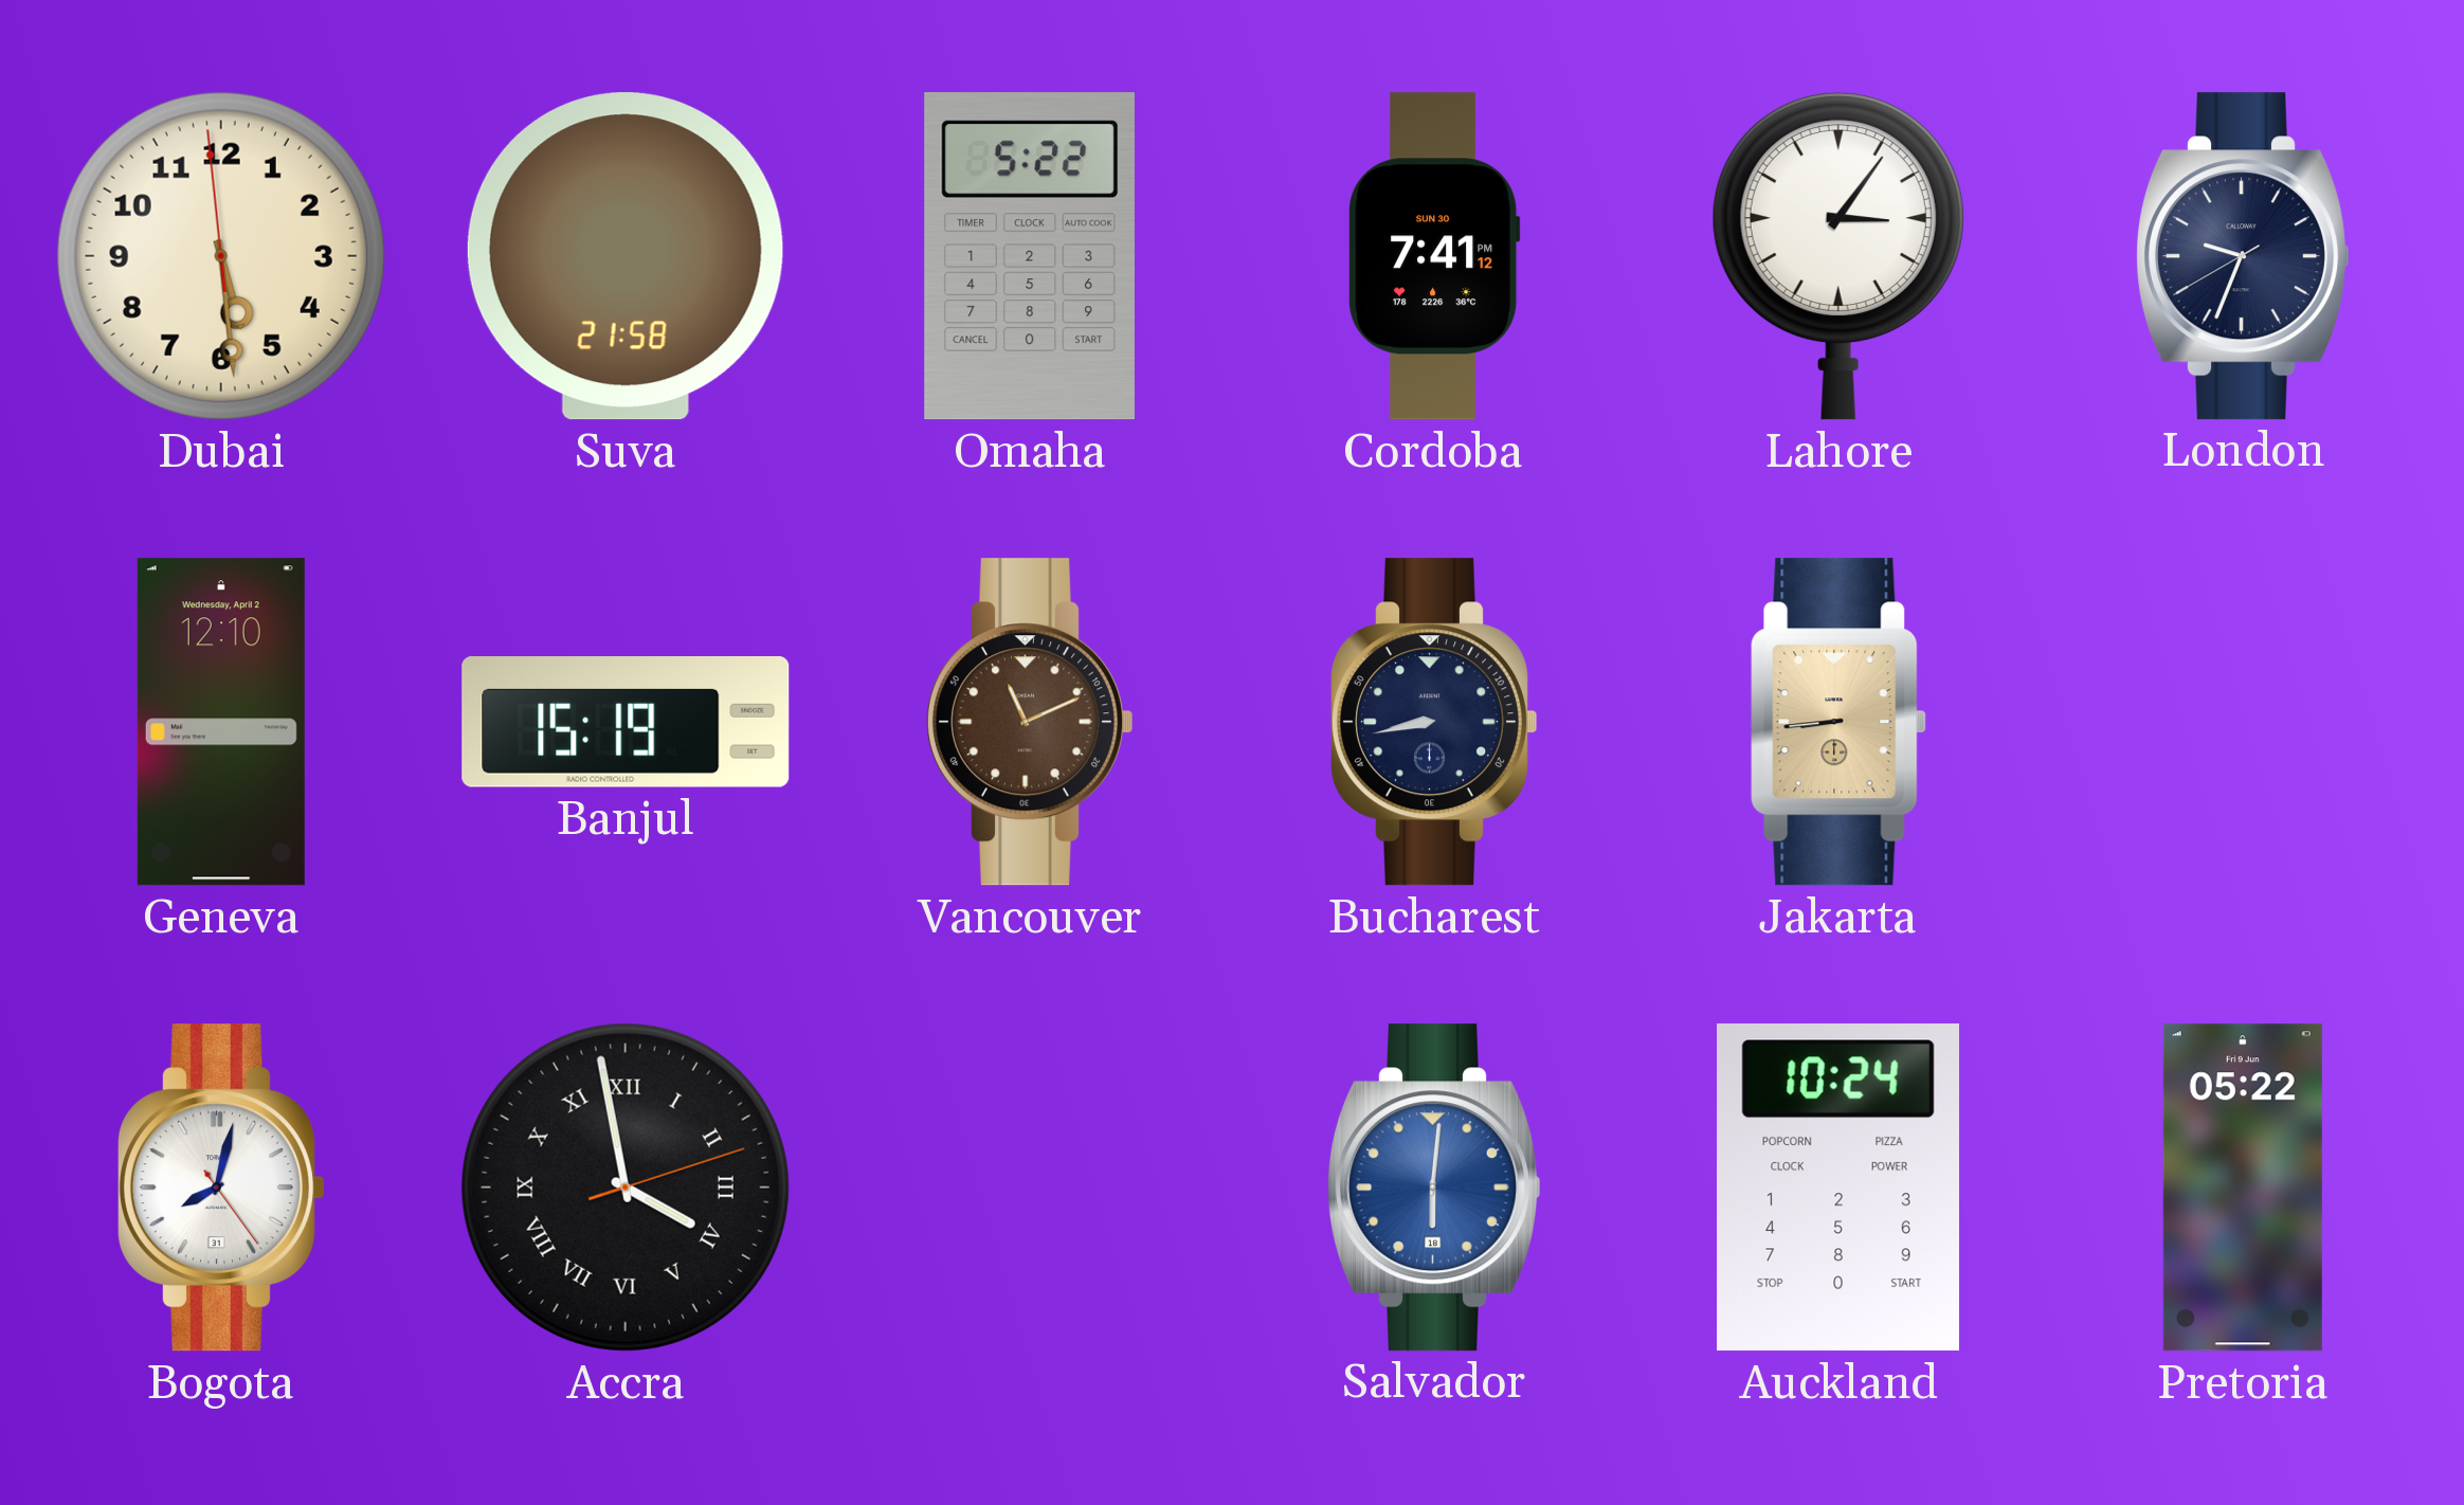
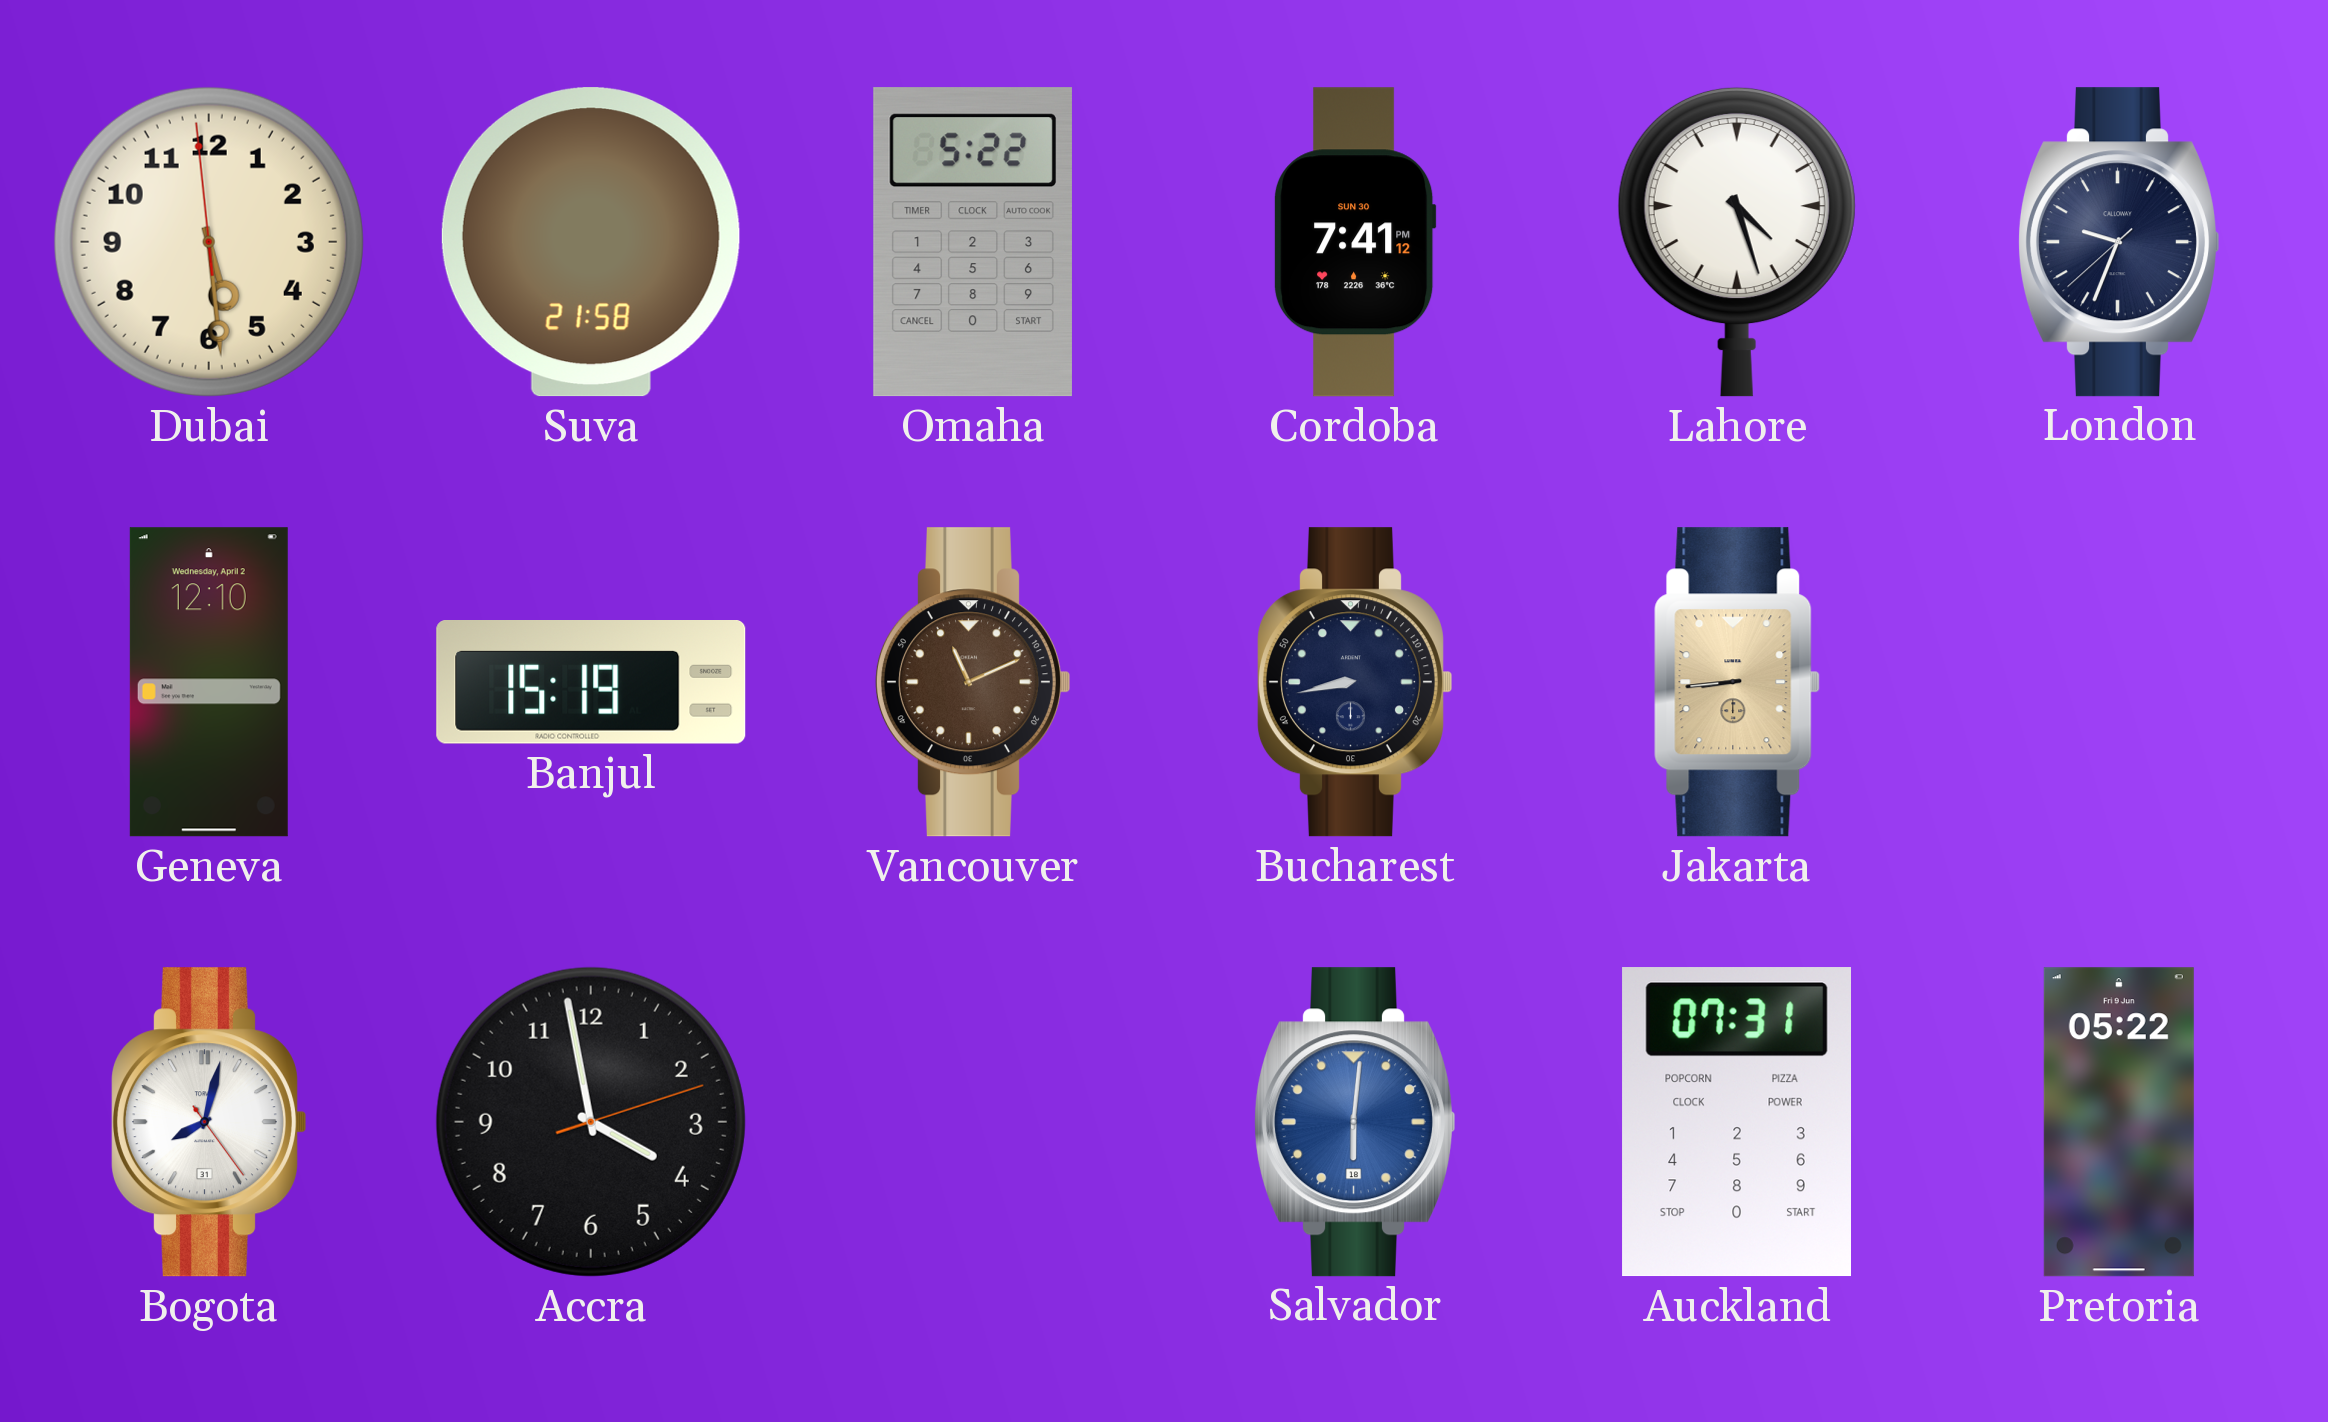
Lahore: 3:06 -> 4:27 (1737, 242)
London: 9:33:40 -> 9:33:38 (2118, 242)
Accra numerals: Roman -> Arabic (591, 1122)
Auckland: 10:24 -> 07:31 (1736, 1122)
